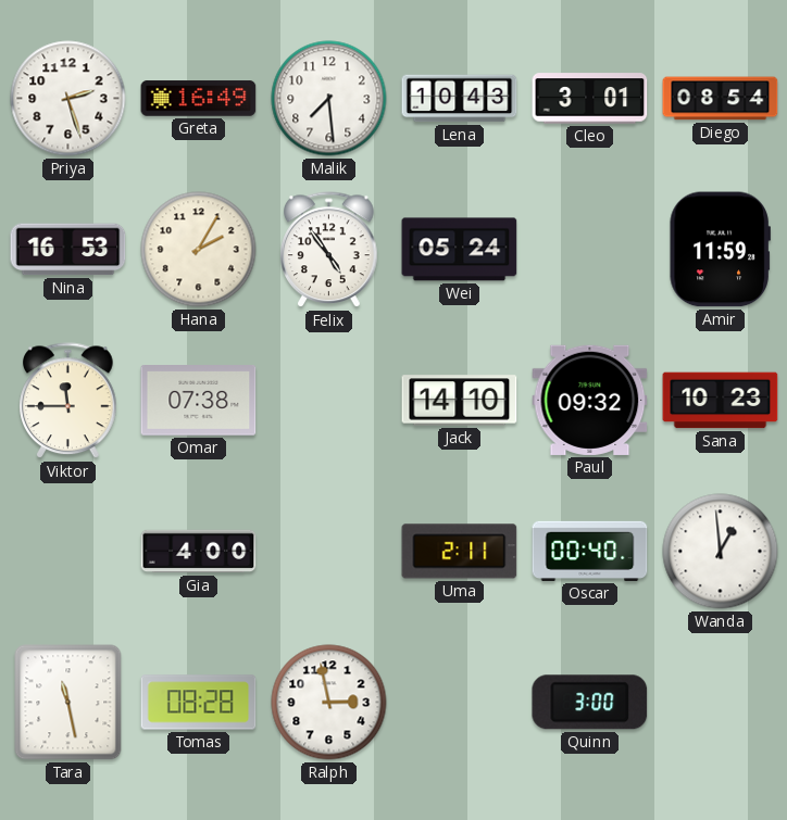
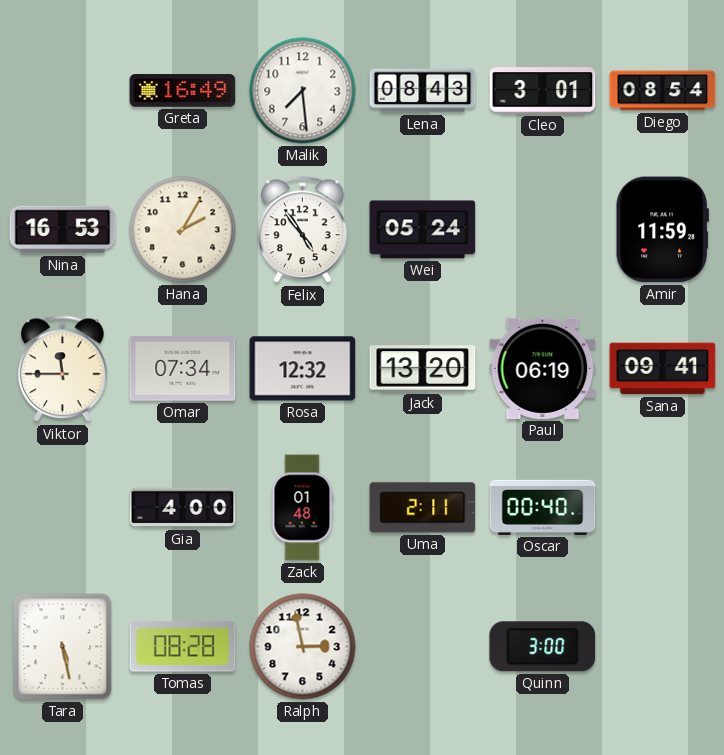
Priya: 2:27 -> none (68, 99)
Lena: 10:43 -> 08:43 (423, 91)
Omar: 07:38 -> 07:34 (183, 369)
Rosa: none -> 12:32 (303, 369)
Jack: 14:10 -> 13:20 (423, 369)
Paul: 09:32 -> 06:19 (543, 368)
Sana: 10:23 -> 09:41 (663, 369)
Zack: none -> 01:48 (302, 508)
Wanda: 12:59 -> none (721, 552)
Tara: 11:28 -> 5:28 (63, 647)
